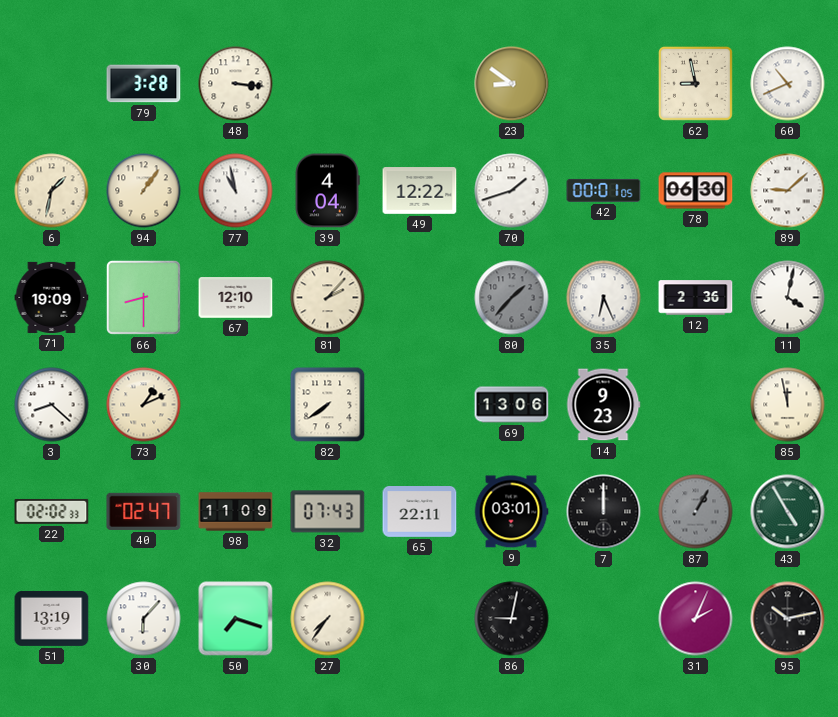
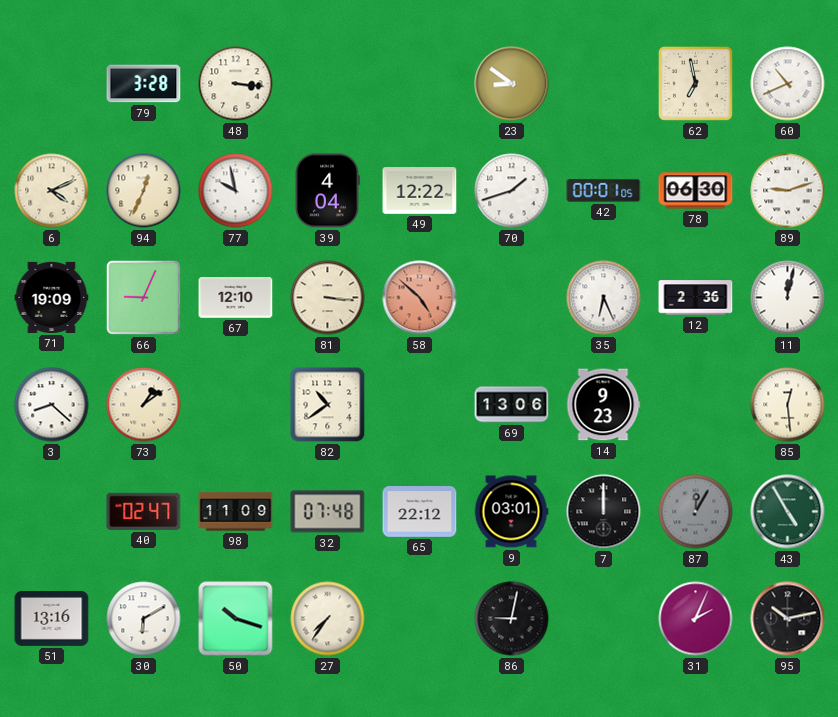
62: 8:58 -> 6:58 (695, 83)
6: 1:32 -> 4:11 (52, 191)
94: 1:06 -> 12:34 (144, 191)
77: 10:58 -> 9:58 (236, 191)
89: 9:08 -> 9:12 (788, 191)
66: 8:30 -> 9:04 (143, 297)
81: 2:07 -> 3:16 (328, 298)
58: none -> 4:52 (420, 298)
80: 1:37 -> none (512, 298)
11: 4:02 -> 12:02 (788, 298)
73: 1:11 -> 1:09 (144, 405)
82: 7:39 -> 10:39 (328, 405)
85: 11:58 -> 12:29 (788, 405)
22: 02:02 -> none (52, 511)
32: 07:43 -> 07:48 (328, 512)
65: 22:11 -> 22:12 (420, 512)
87: 1:05 -> 12:05 (696, 512)
51: 13:19 -> 13:16 (52, 618)
30: 6:07 -> 6:10 (144, 619)
50: 7:18 -> 10:18 (236, 619)
